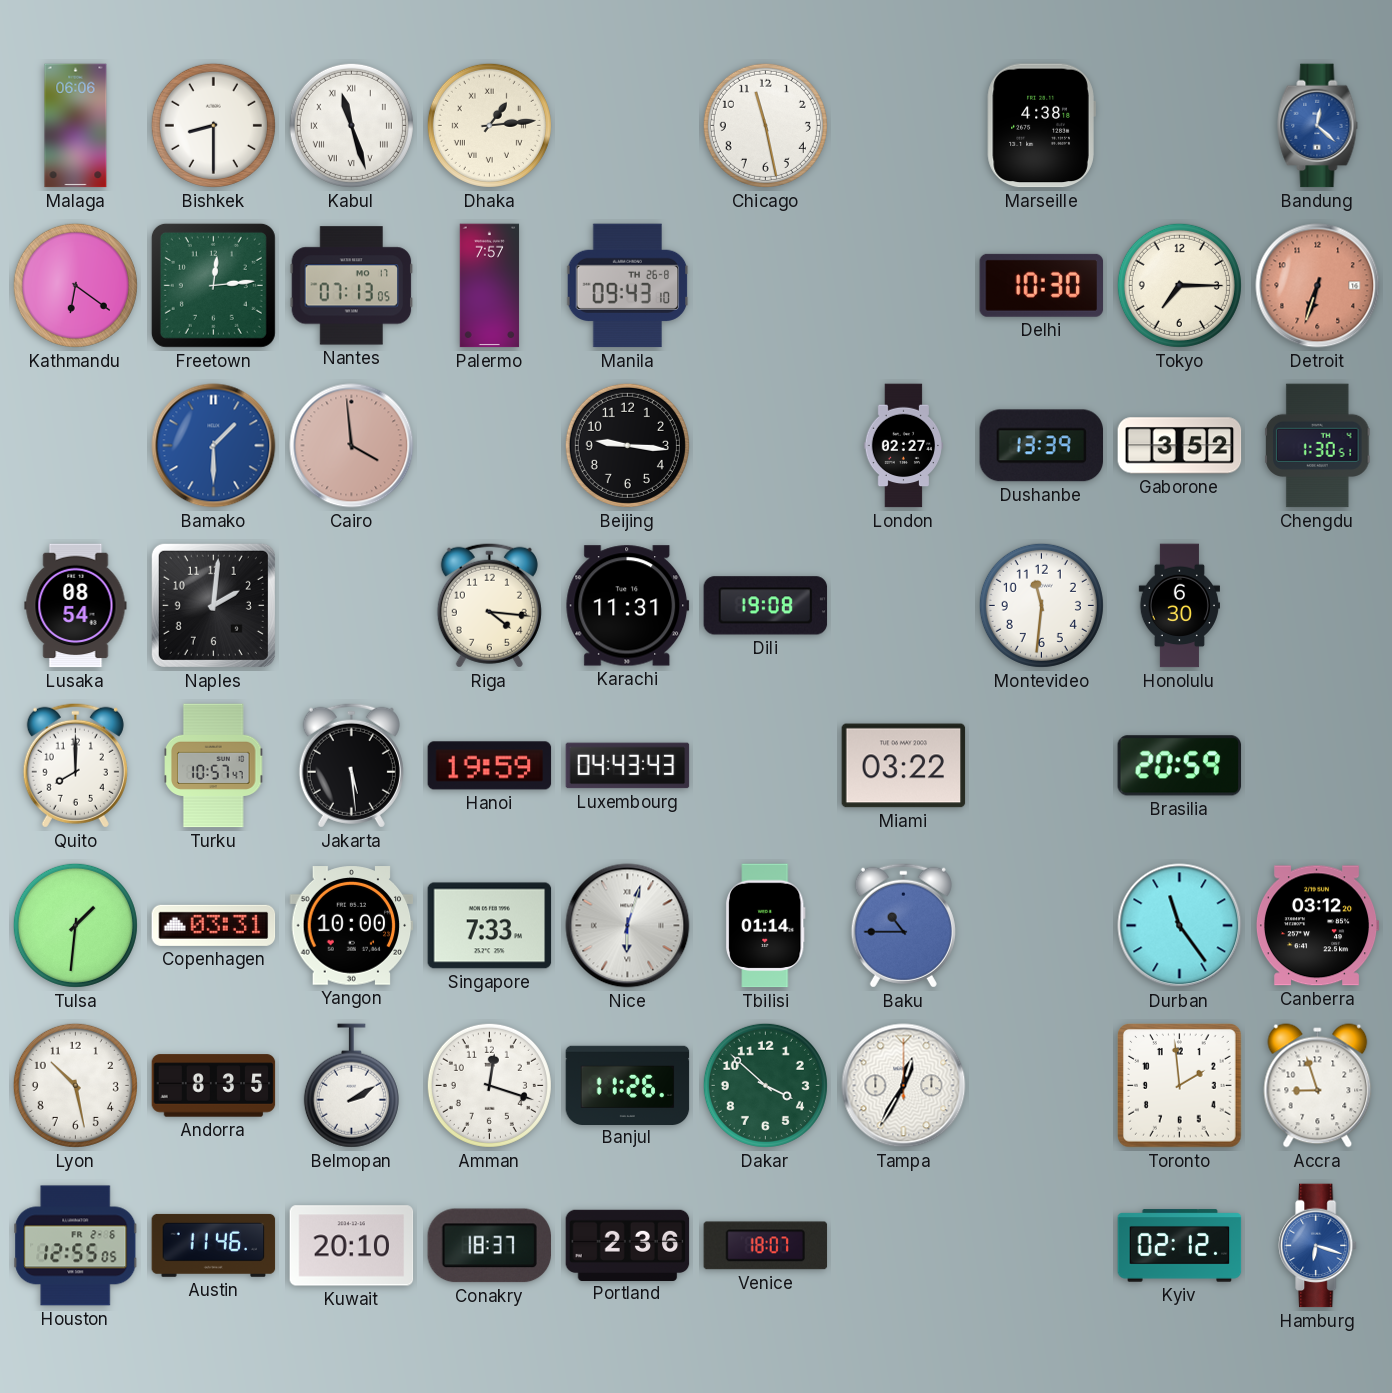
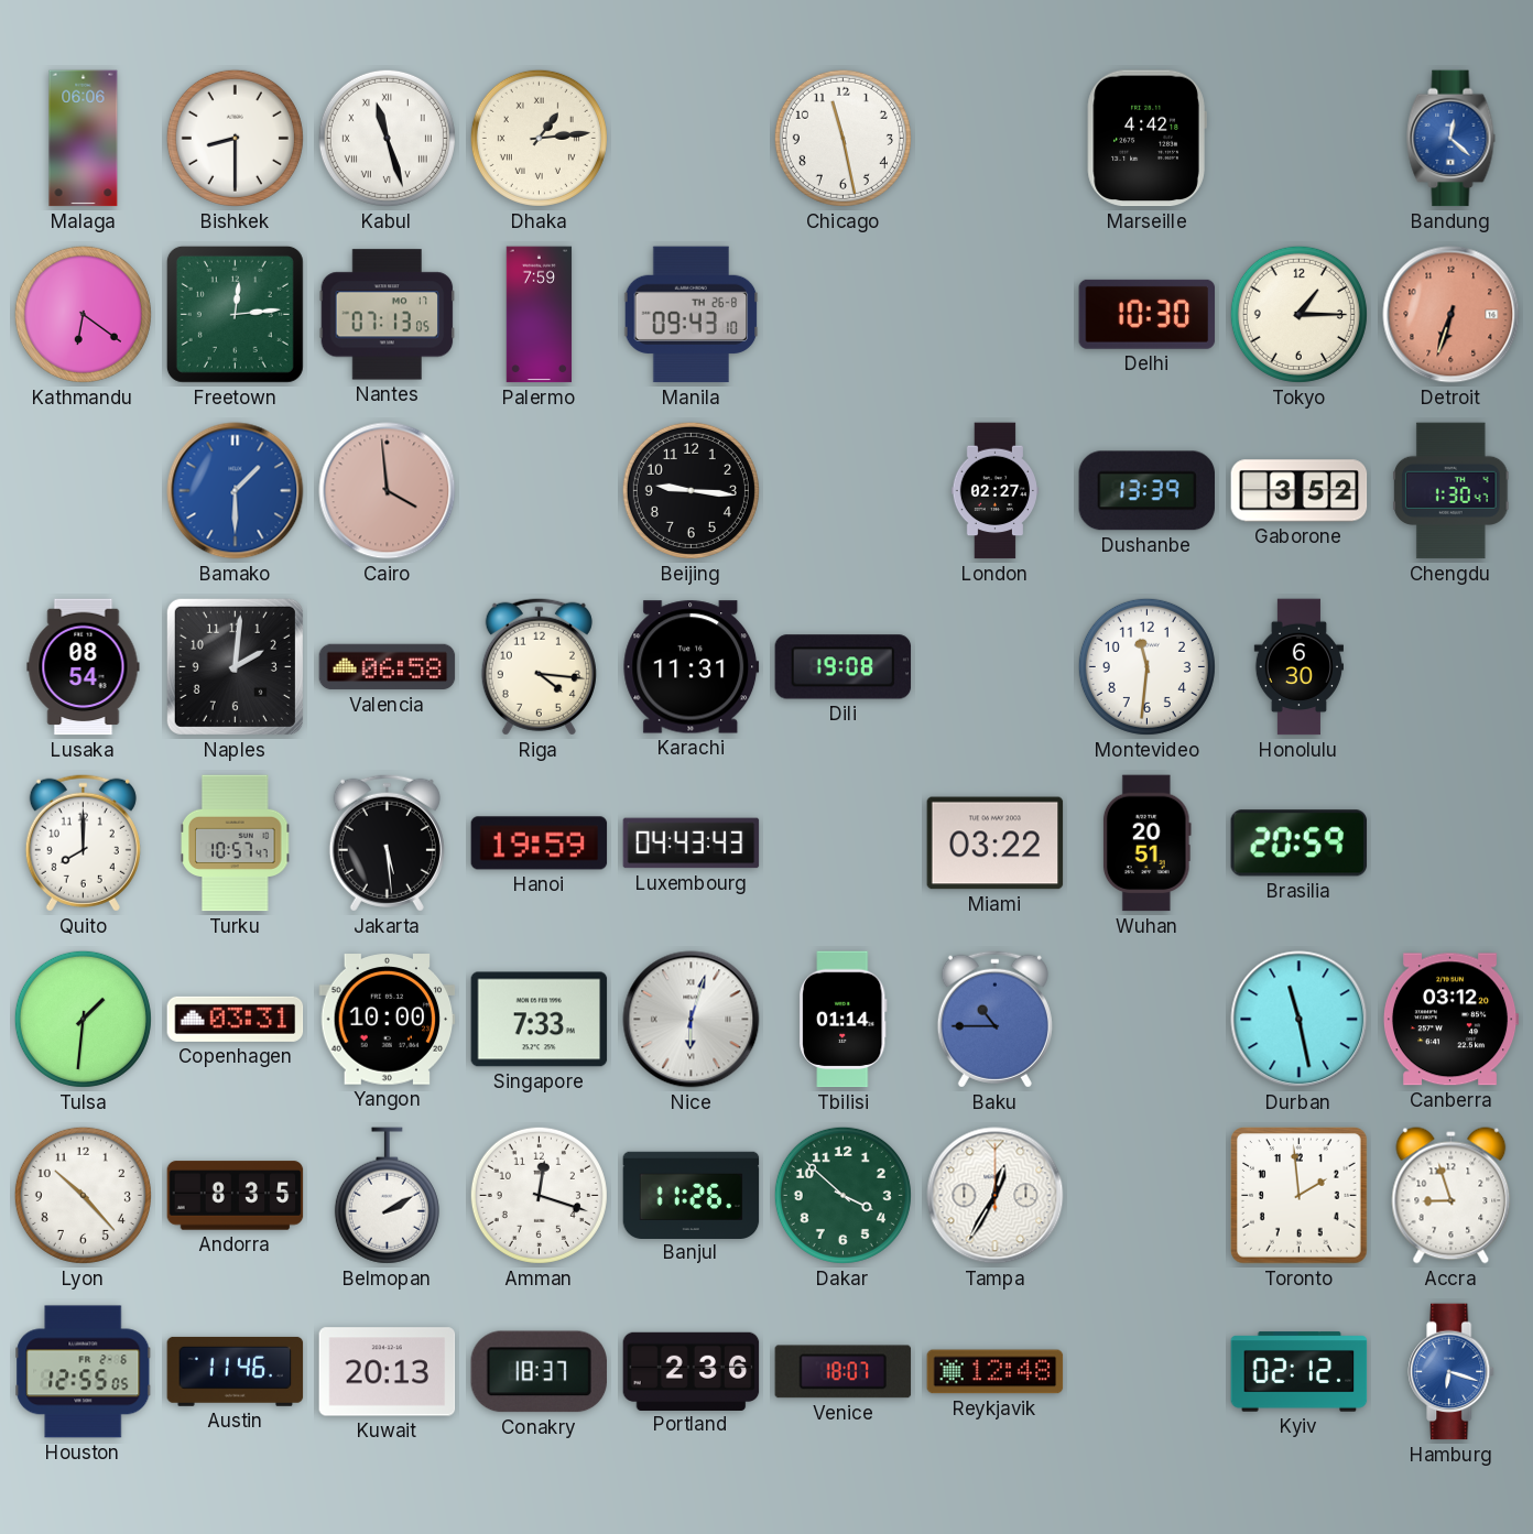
Marseille: 4:38 -> 4:42 (1146, 139)
Palermo: 7:57 -> 7:59 (540, 315)
Tokyo: 7:15 -> 1:15 (1298, 314)
Chengdu: 1:30:51 -> 1:30:47 (1452, 491)
Valencia: none -> 06:58 (388, 667)
Wuhan: none -> 20:51 (1146, 844)
Durban: 11:24 -> 11:28 (1300, 1020)
Lyon: 10:28 -> 10:23 (83, 1195)
Kuwait: 20:10 -> 20:13 (388, 1372)
Reykjavik: none -> 12:48 (996, 1372)
